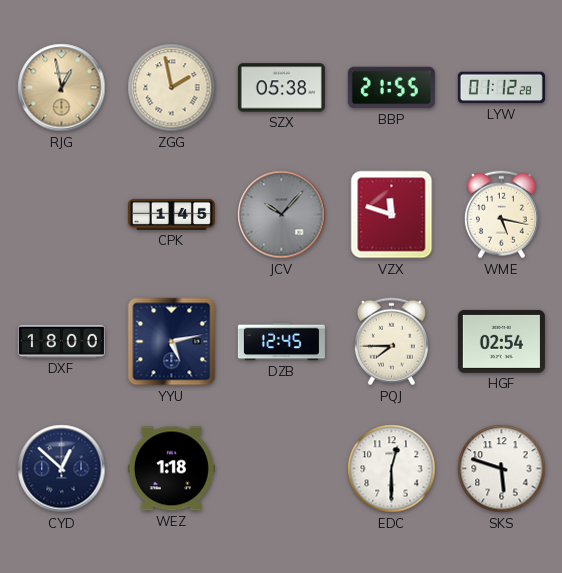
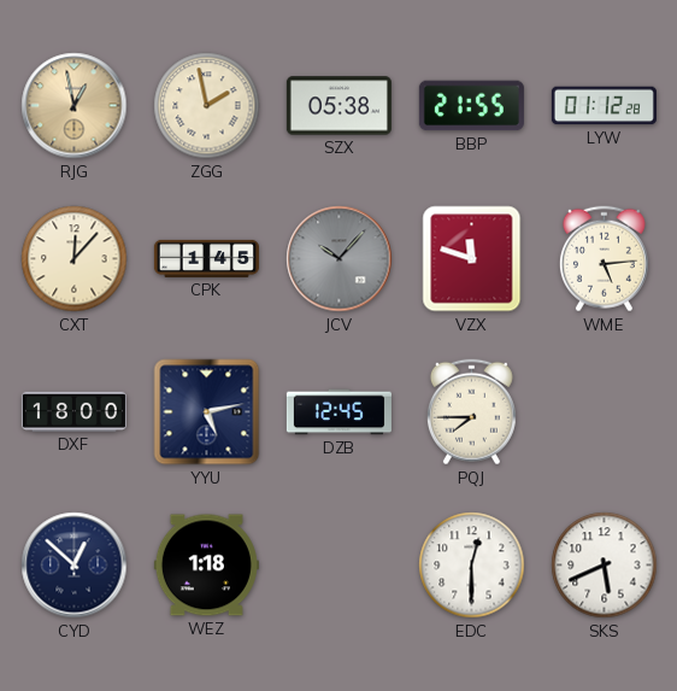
CXT: none -> 12:07 (75, 259)
WME: 5:17 -> 5:14 (604, 259)
HGF: 02:54 -> none (501, 341)
SKS: 5:48 -> 5:41 (605, 566)
